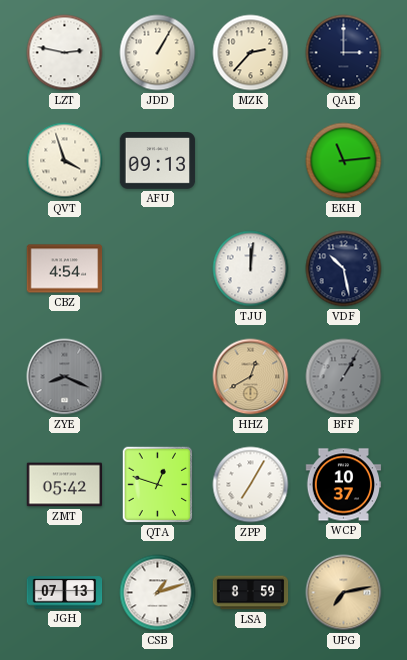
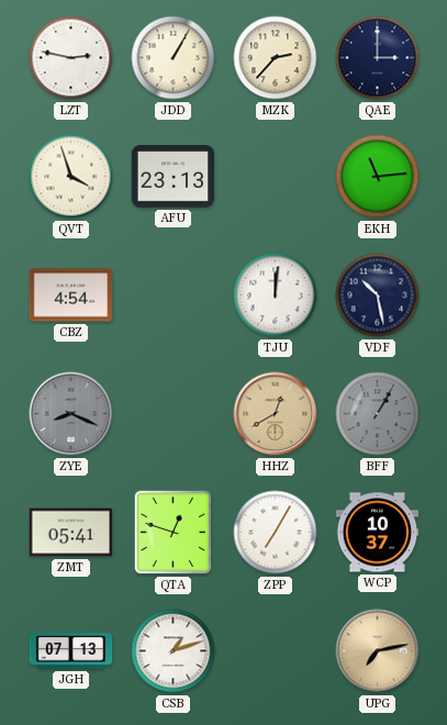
AFU: 09:13 -> 23:13 (174, 177)
ZMT: 05:42 -> 05:41 (71, 533)
LSA: 8:59 -> none (251, 593)
